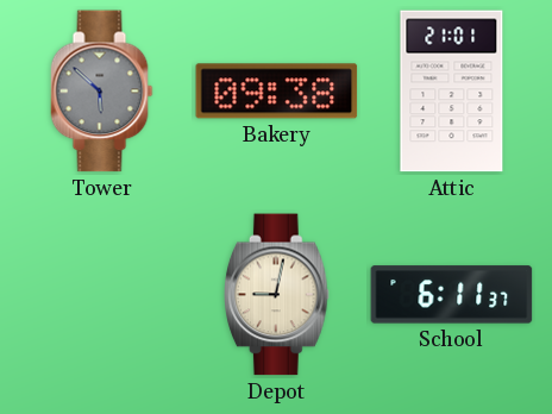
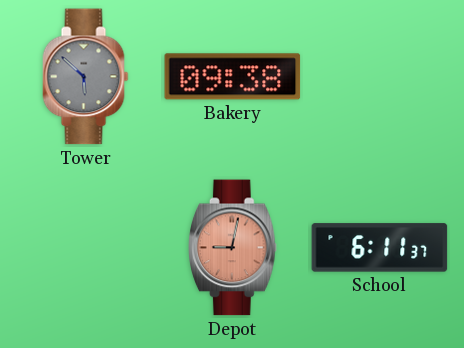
Attic: 21:01 -> none (452, 92)
Depot dial: cream -> salmon (233, 248)
